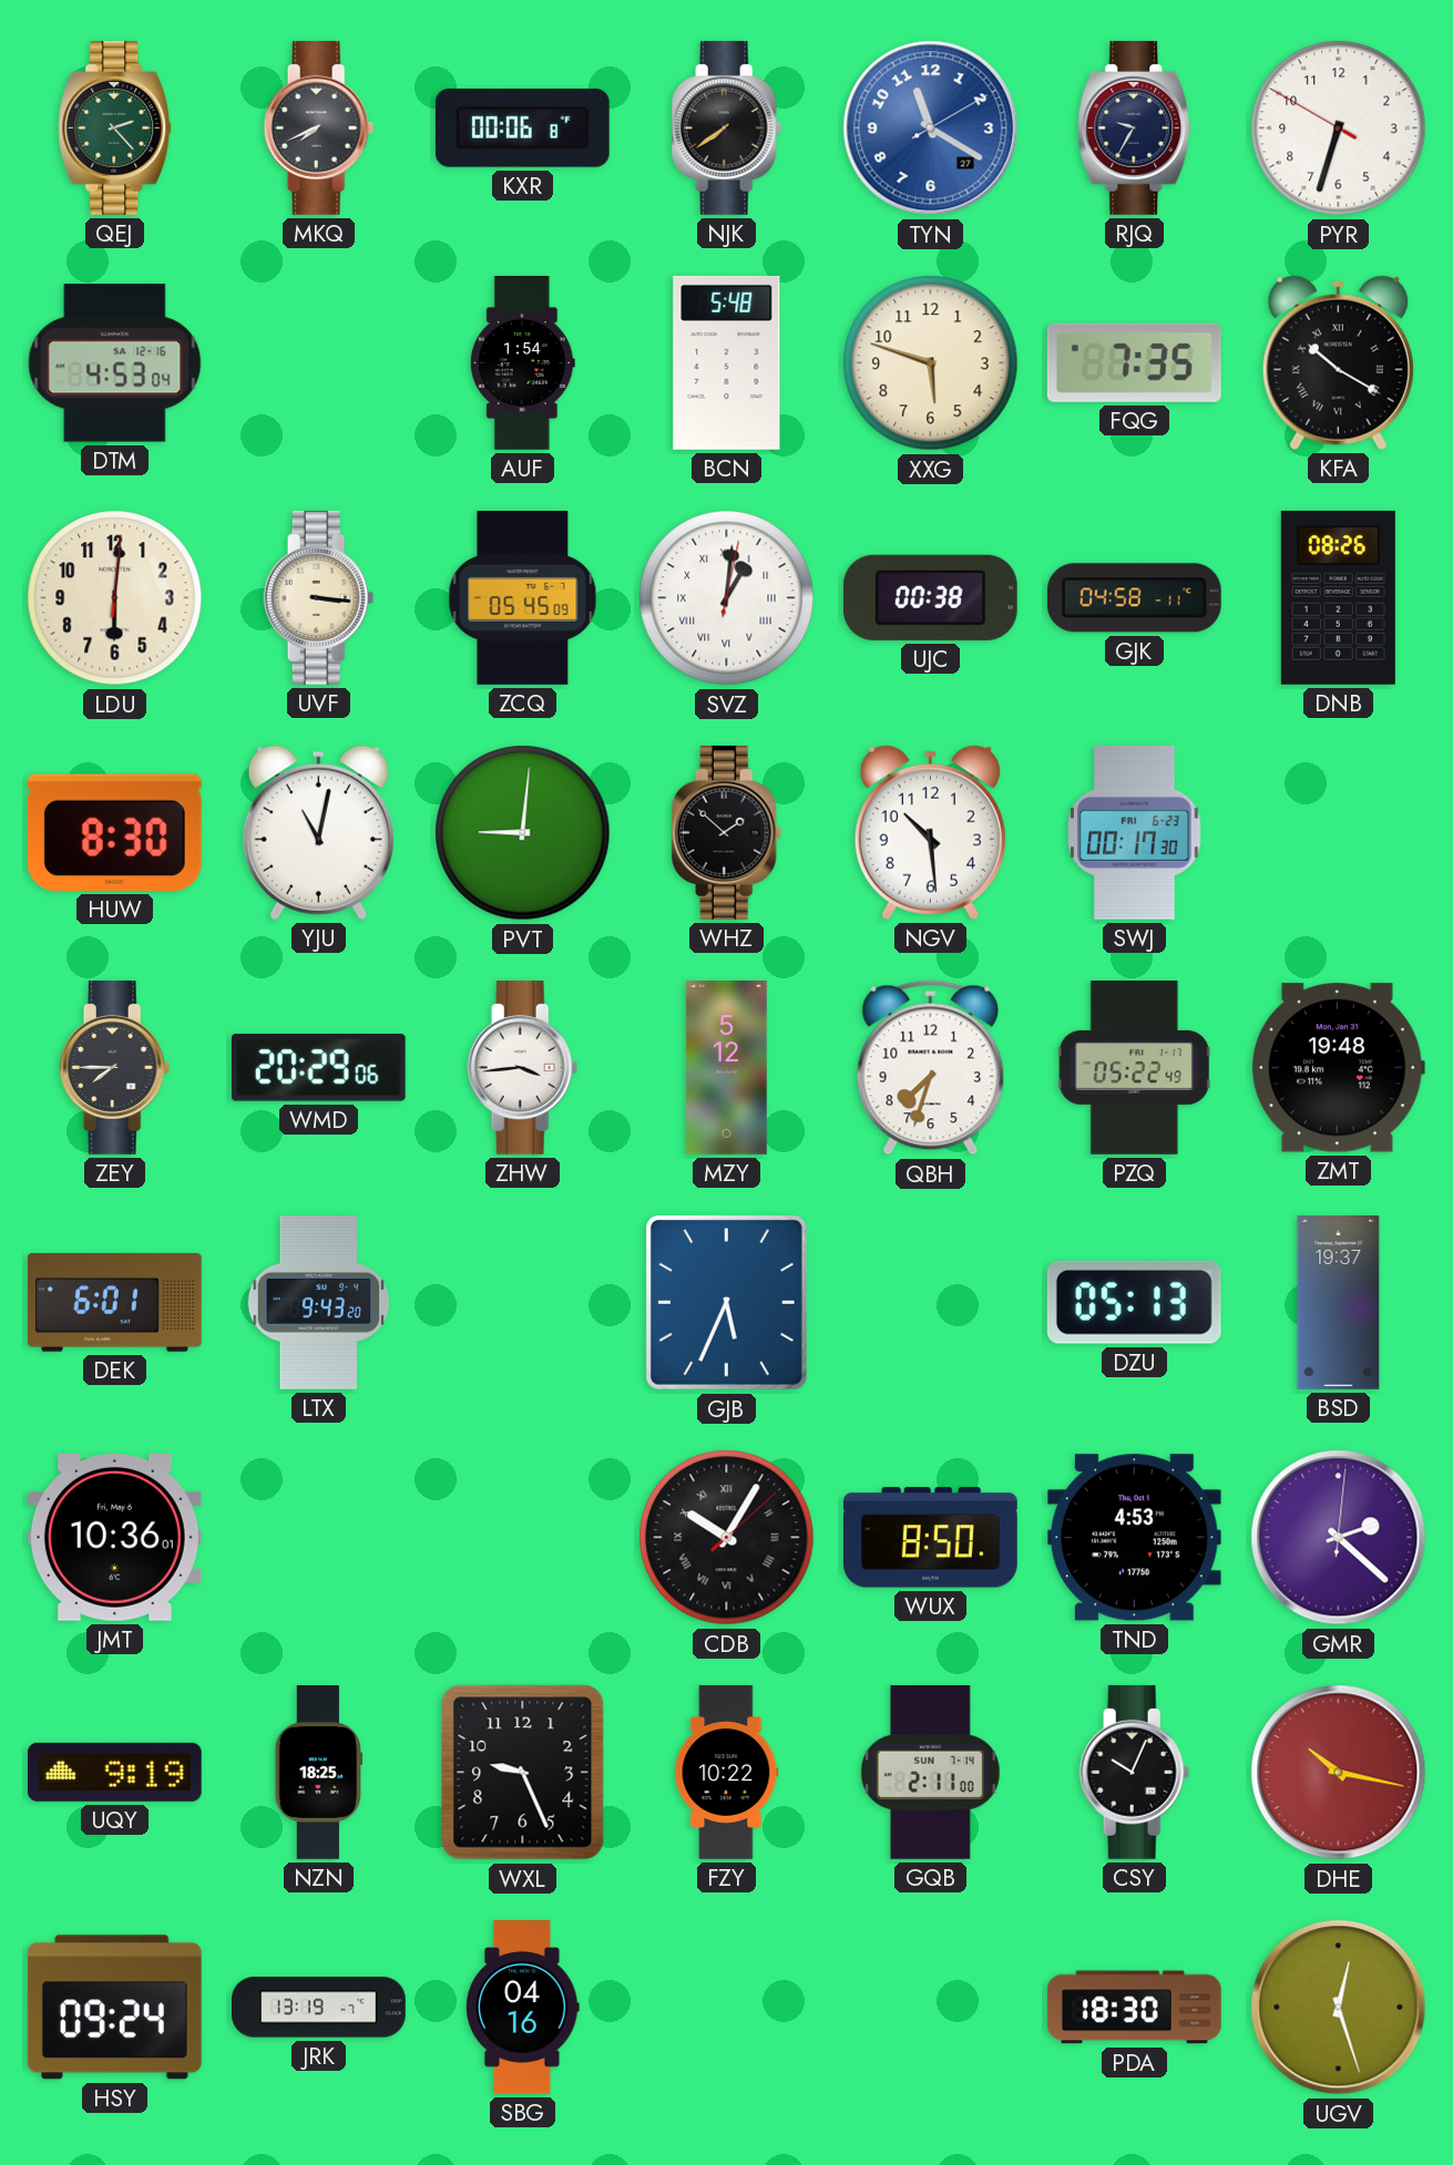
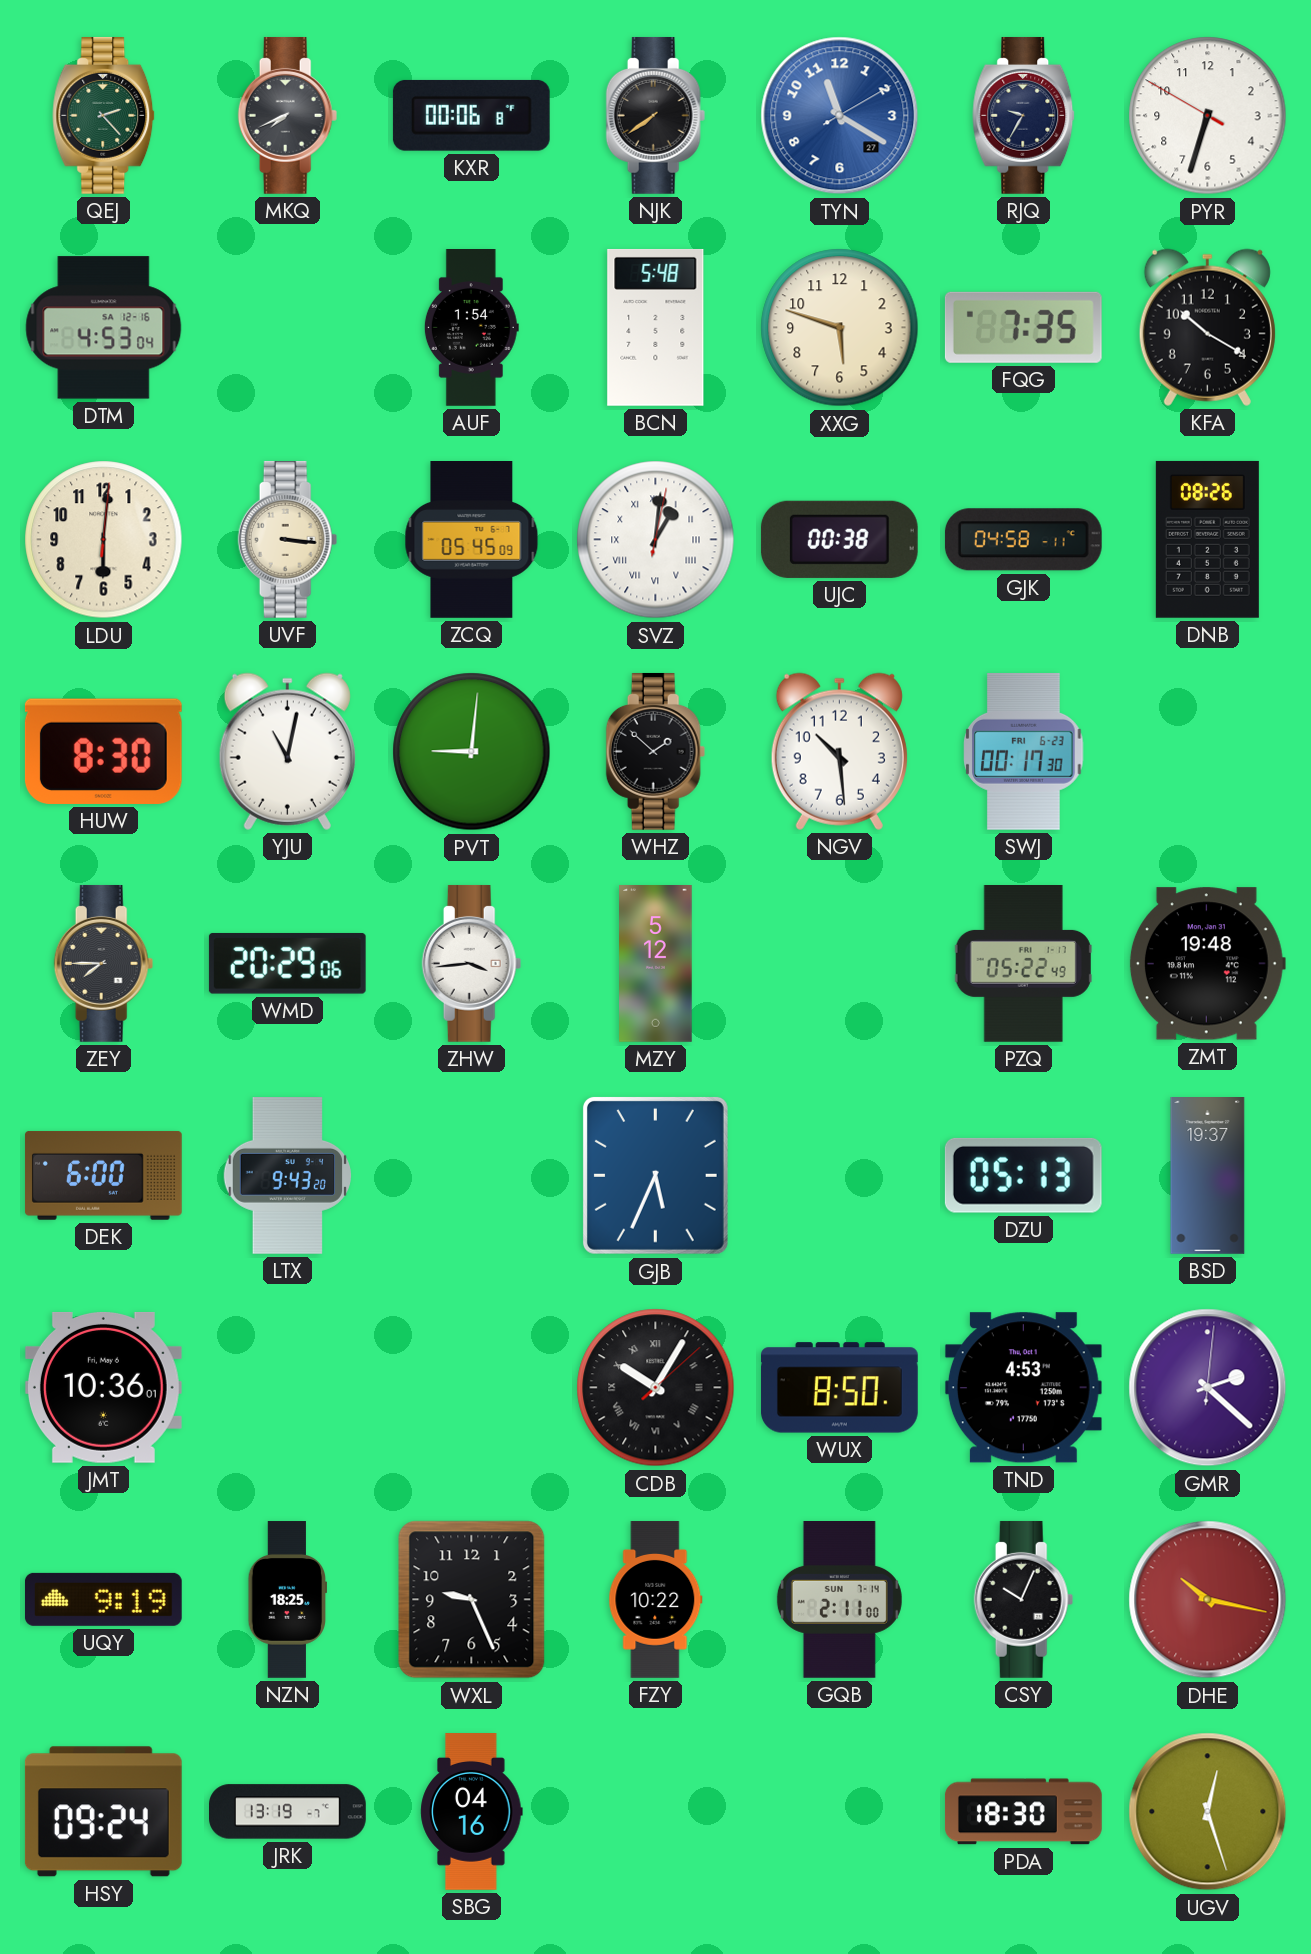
KFA numerals: Roman -> Arabic (1207, 327)
QBH: 7:33 -> none (931, 1068)
DEK: 6:01 -> 6:00 (103, 1175)
